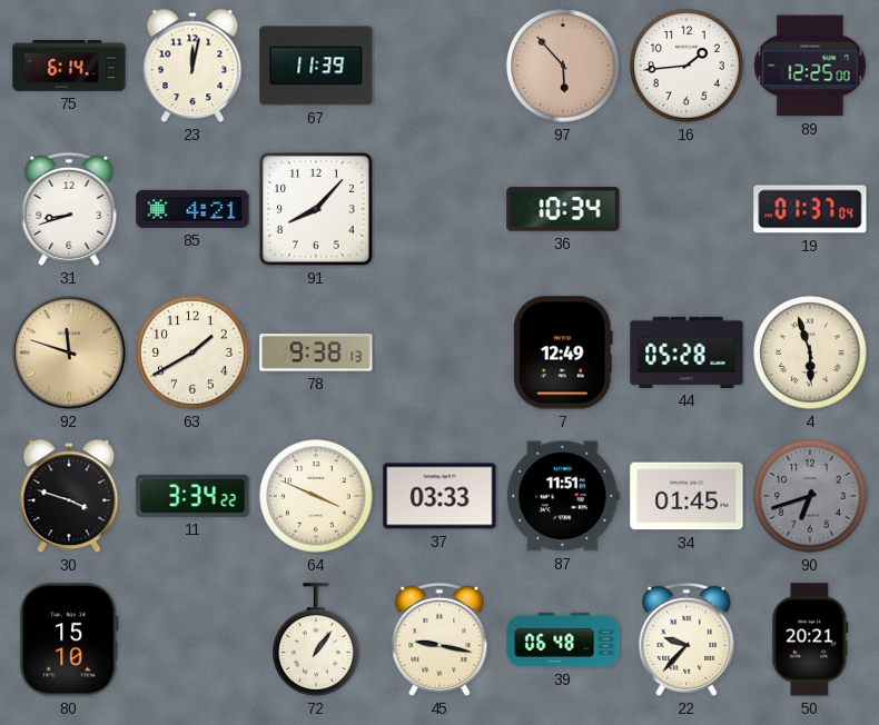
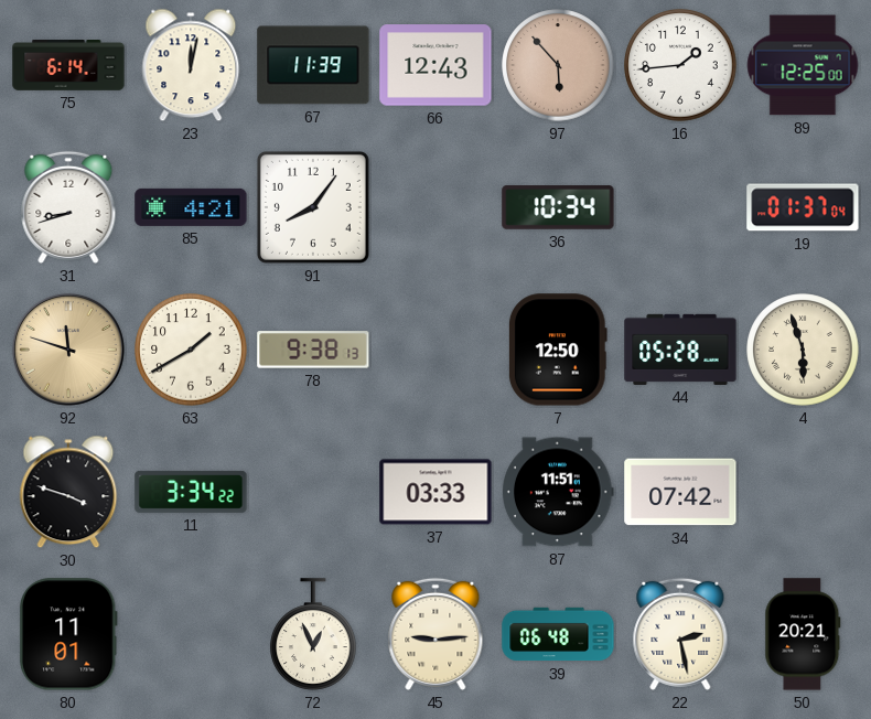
66: none -> 12:43 (436, 65)
91: 8:07 -> 8:06 (313, 207)
7: 12:49 -> 12:50 (558, 350)
64: 3:49 -> none (316, 496)
34: 01:45 -> 07:42 (680, 492)
90: 6:42 -> none (810, 496)
80: 15:10 -> 11:01 (68, 634)
72: 1:06 -> 12:56 (313, 634)
45: 9:17 -> 9:14 (436, 634)
22: 9:37 -> 2:28 (680, 634)
